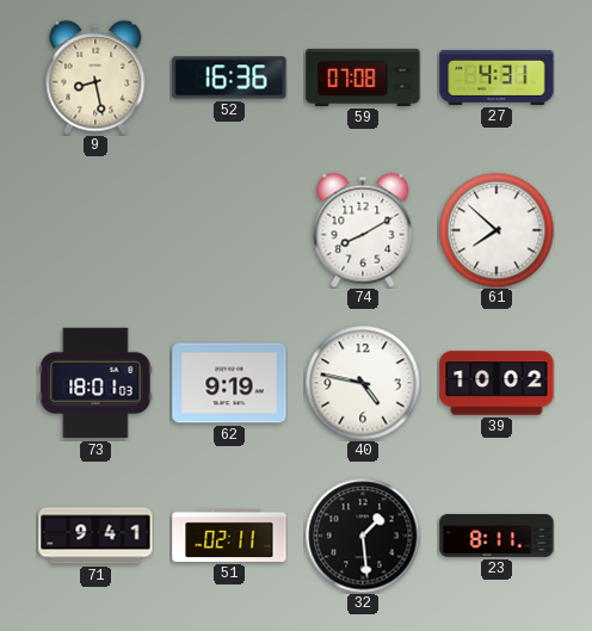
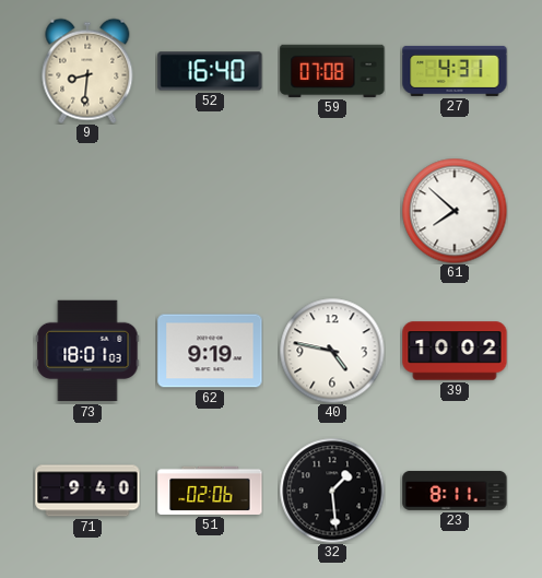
9: 8:28 -> 8:31 (87, 71)
52: 16:36 -> 16:40 (210, 71)
74: 8:10 -> none (363, 230)
71: 9:41 -> 9:40 (87, 491)
51: 02:11 -> 02:06 (210, 491)
